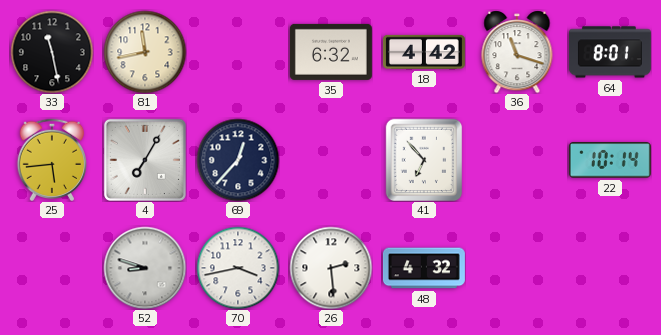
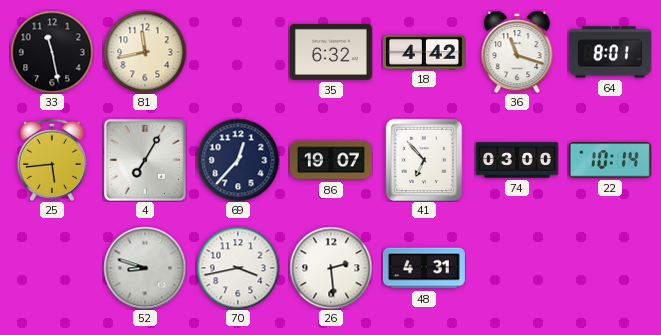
86: none -> 19:07 (331, 160)
74: none -> 03:00 (517, 160)
48: 4:32 -> 4:31 (424, 268)
